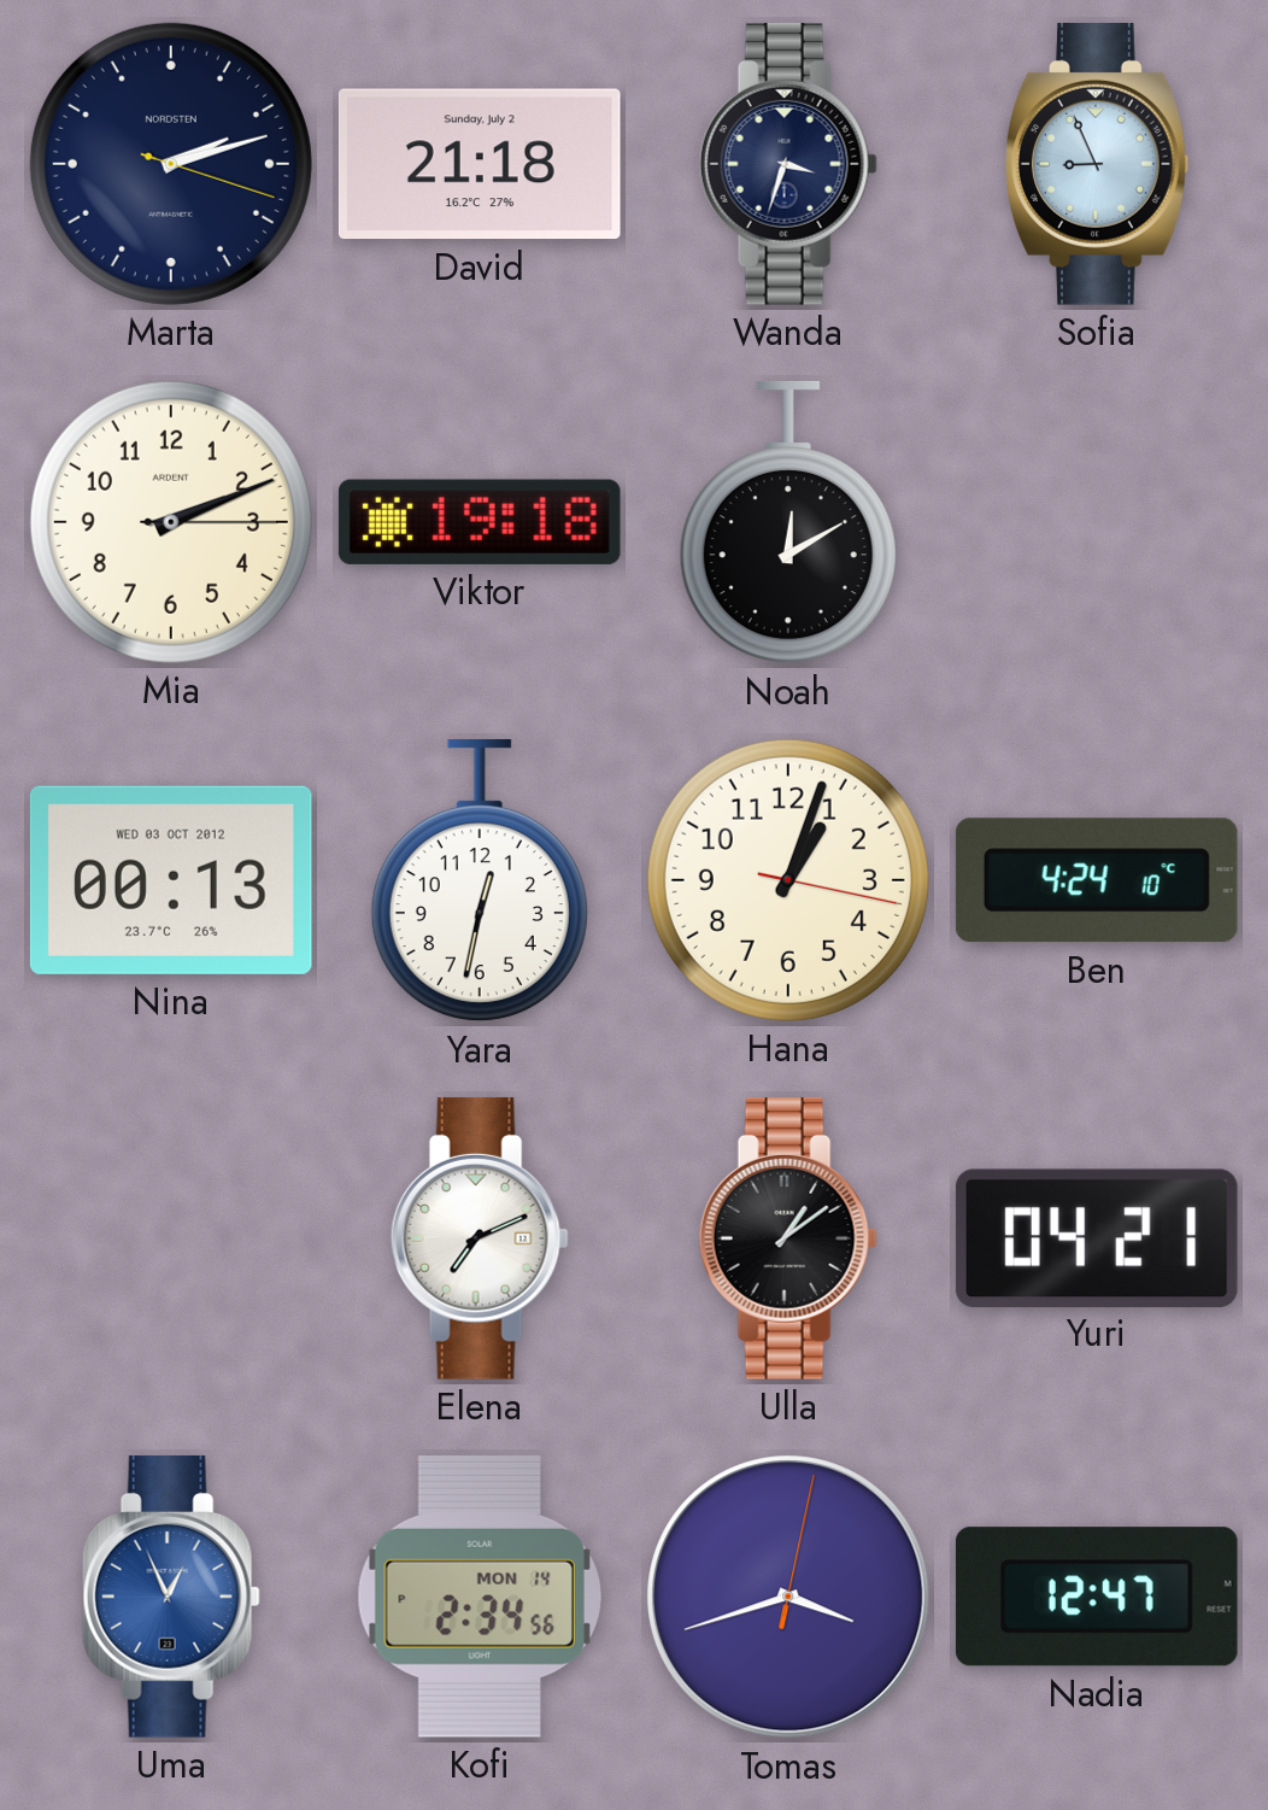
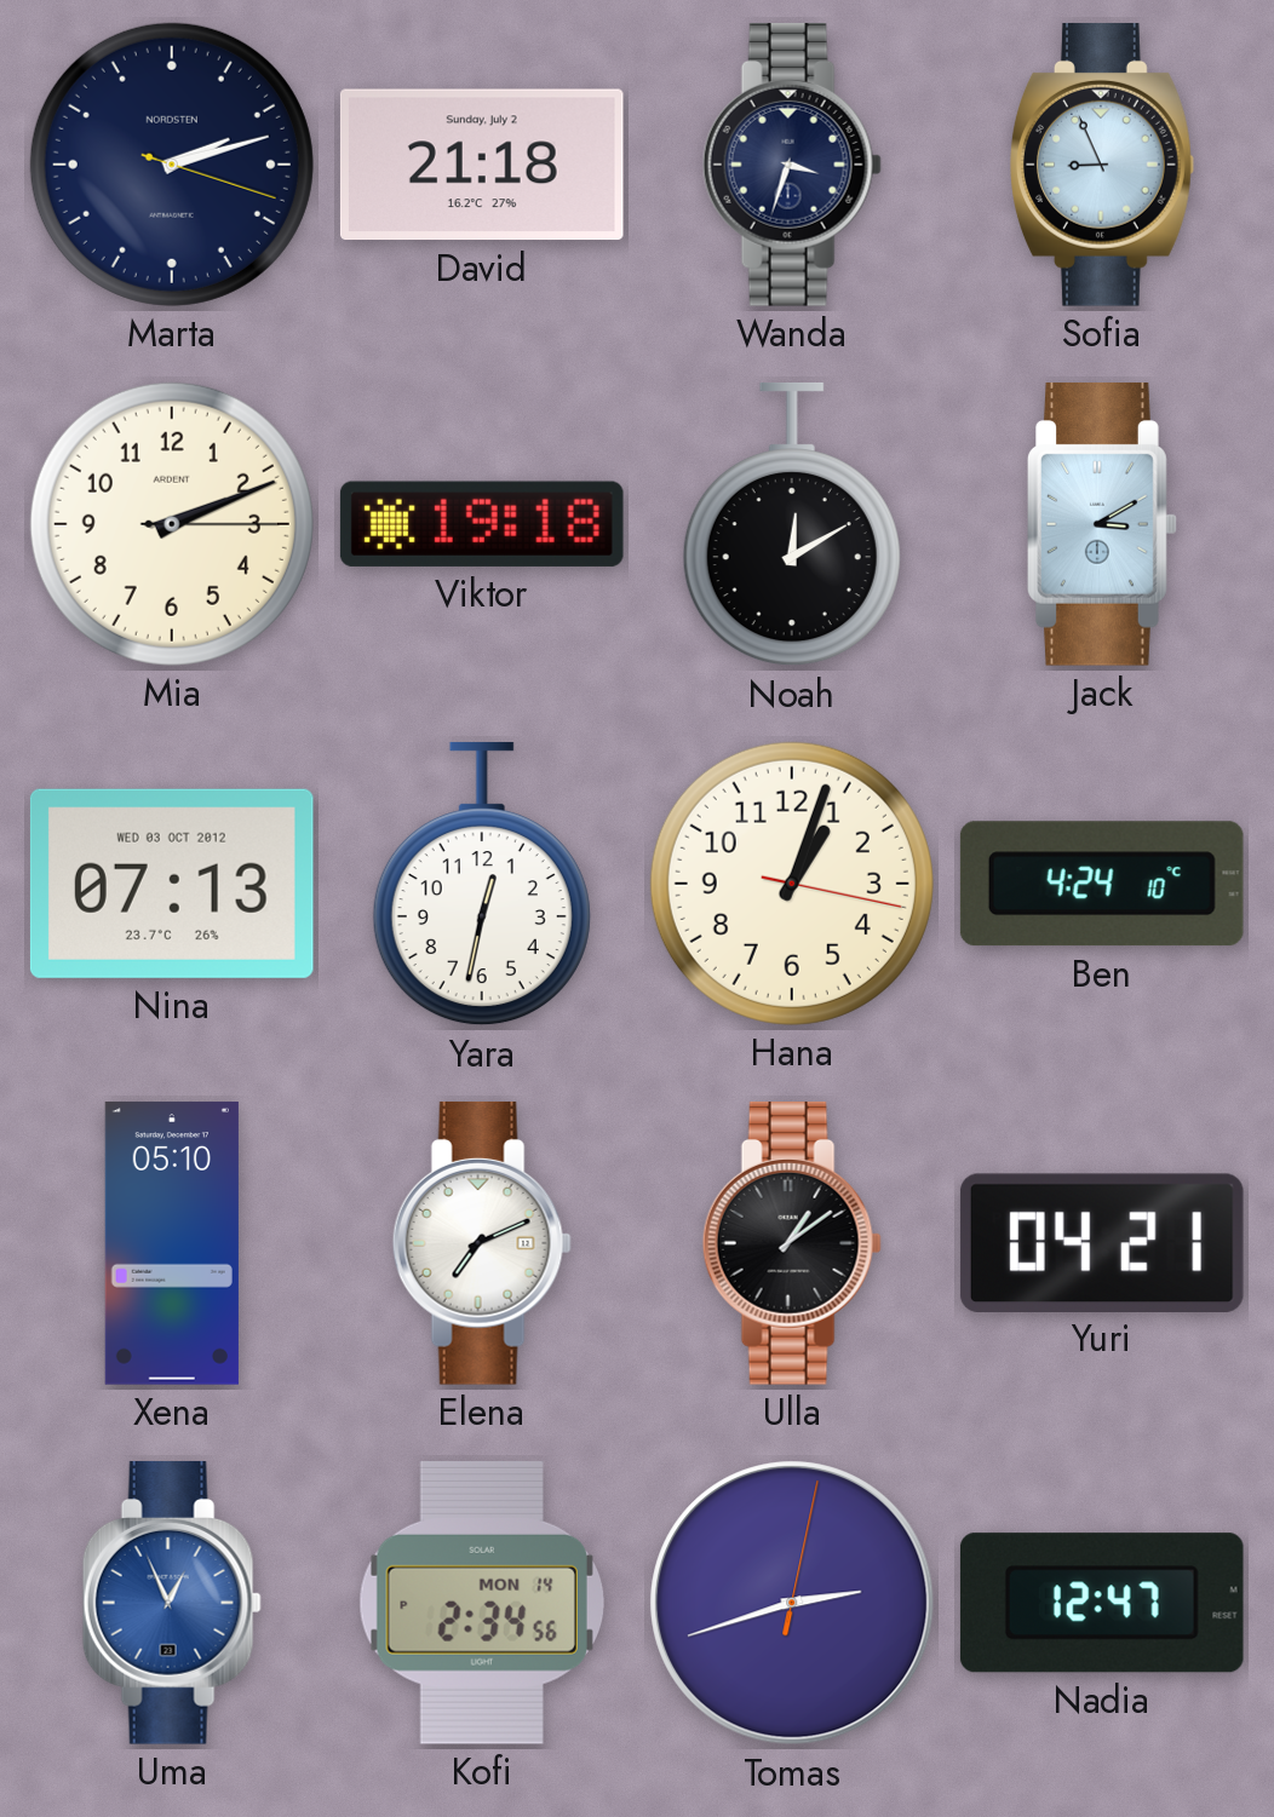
Jack: none -> 3:10 (1103, 524)
Nina: 00:13 -> 07:13 (172, 884)
Xena: none -> 05:10 (172, 1243)
Tomas: 3:42 -> 2:42 (792, 1603)
